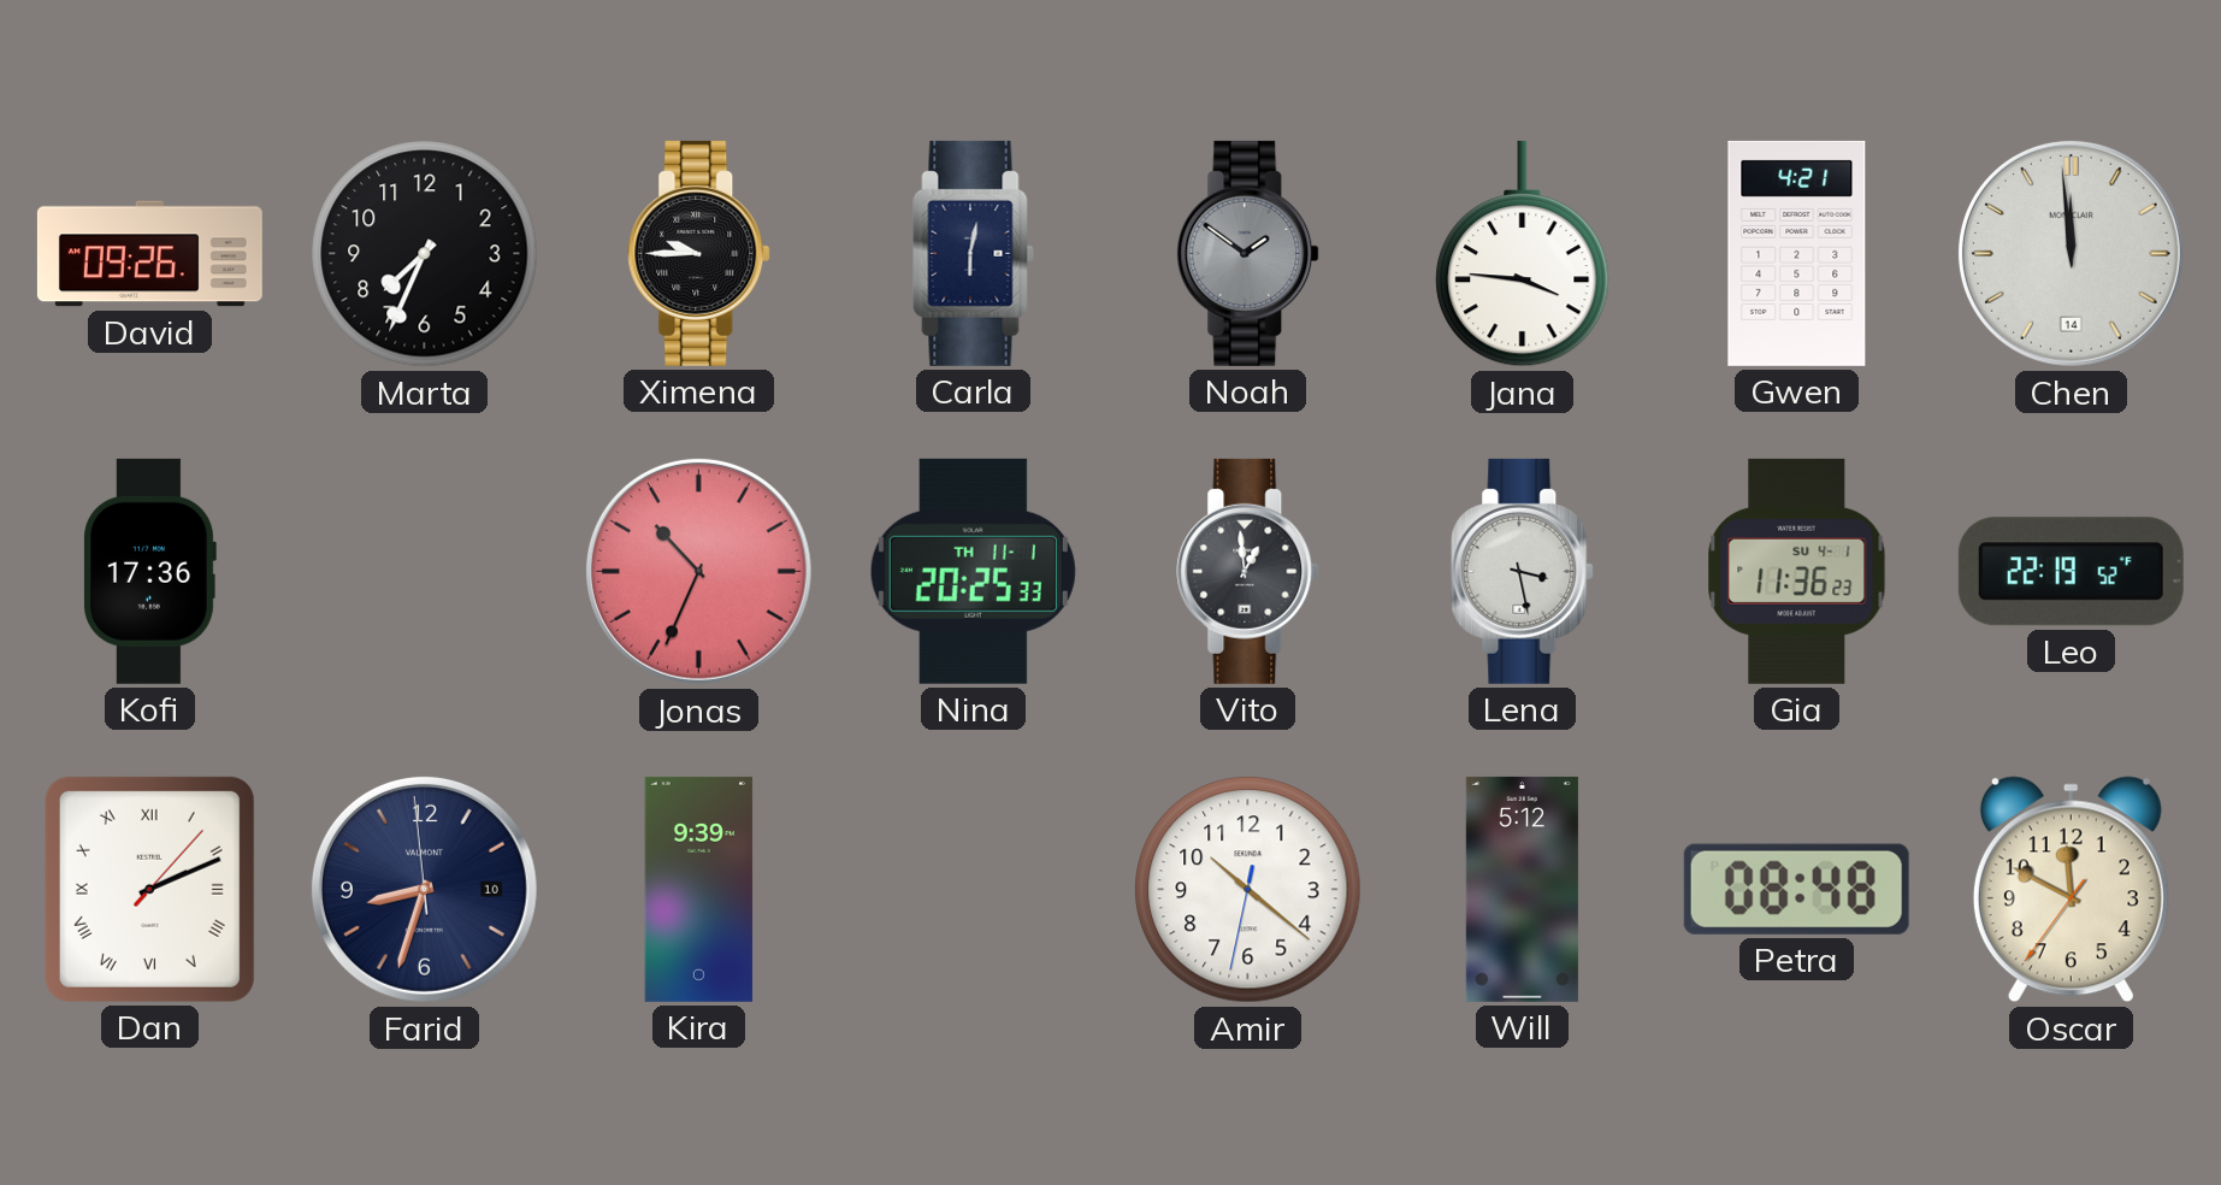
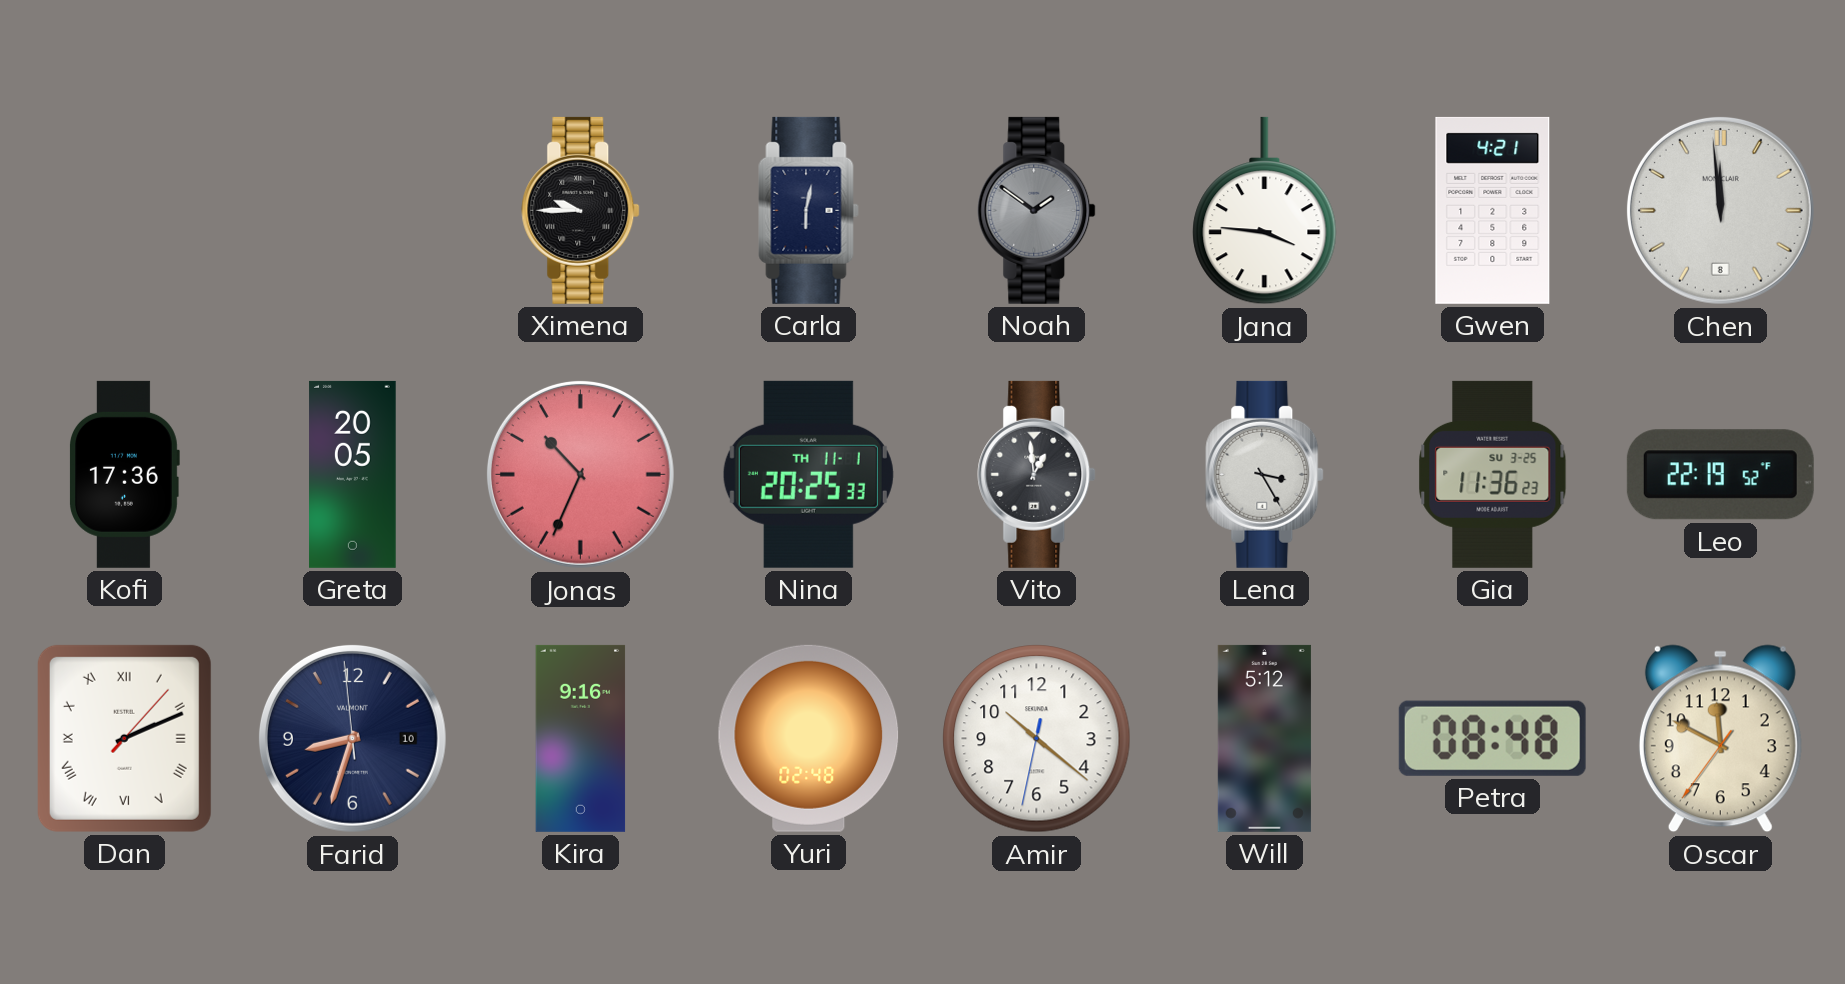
David: 09:26 -> none (149, 254)
Marta: 7:34 -> none (425, 254)
Chen date: 14 -> 8 (1720, 210)
Greta: none -> 20:05 (353, 474)
Lena: 3:28 -> 3:25 (1265, 474)
Gia date: SU 4-1 -> SU 3-25 (1493, 474)
Kira: 9:39 -> 9:16 (581, 738)
Yuri: none -> 02:48 (809, 738)
